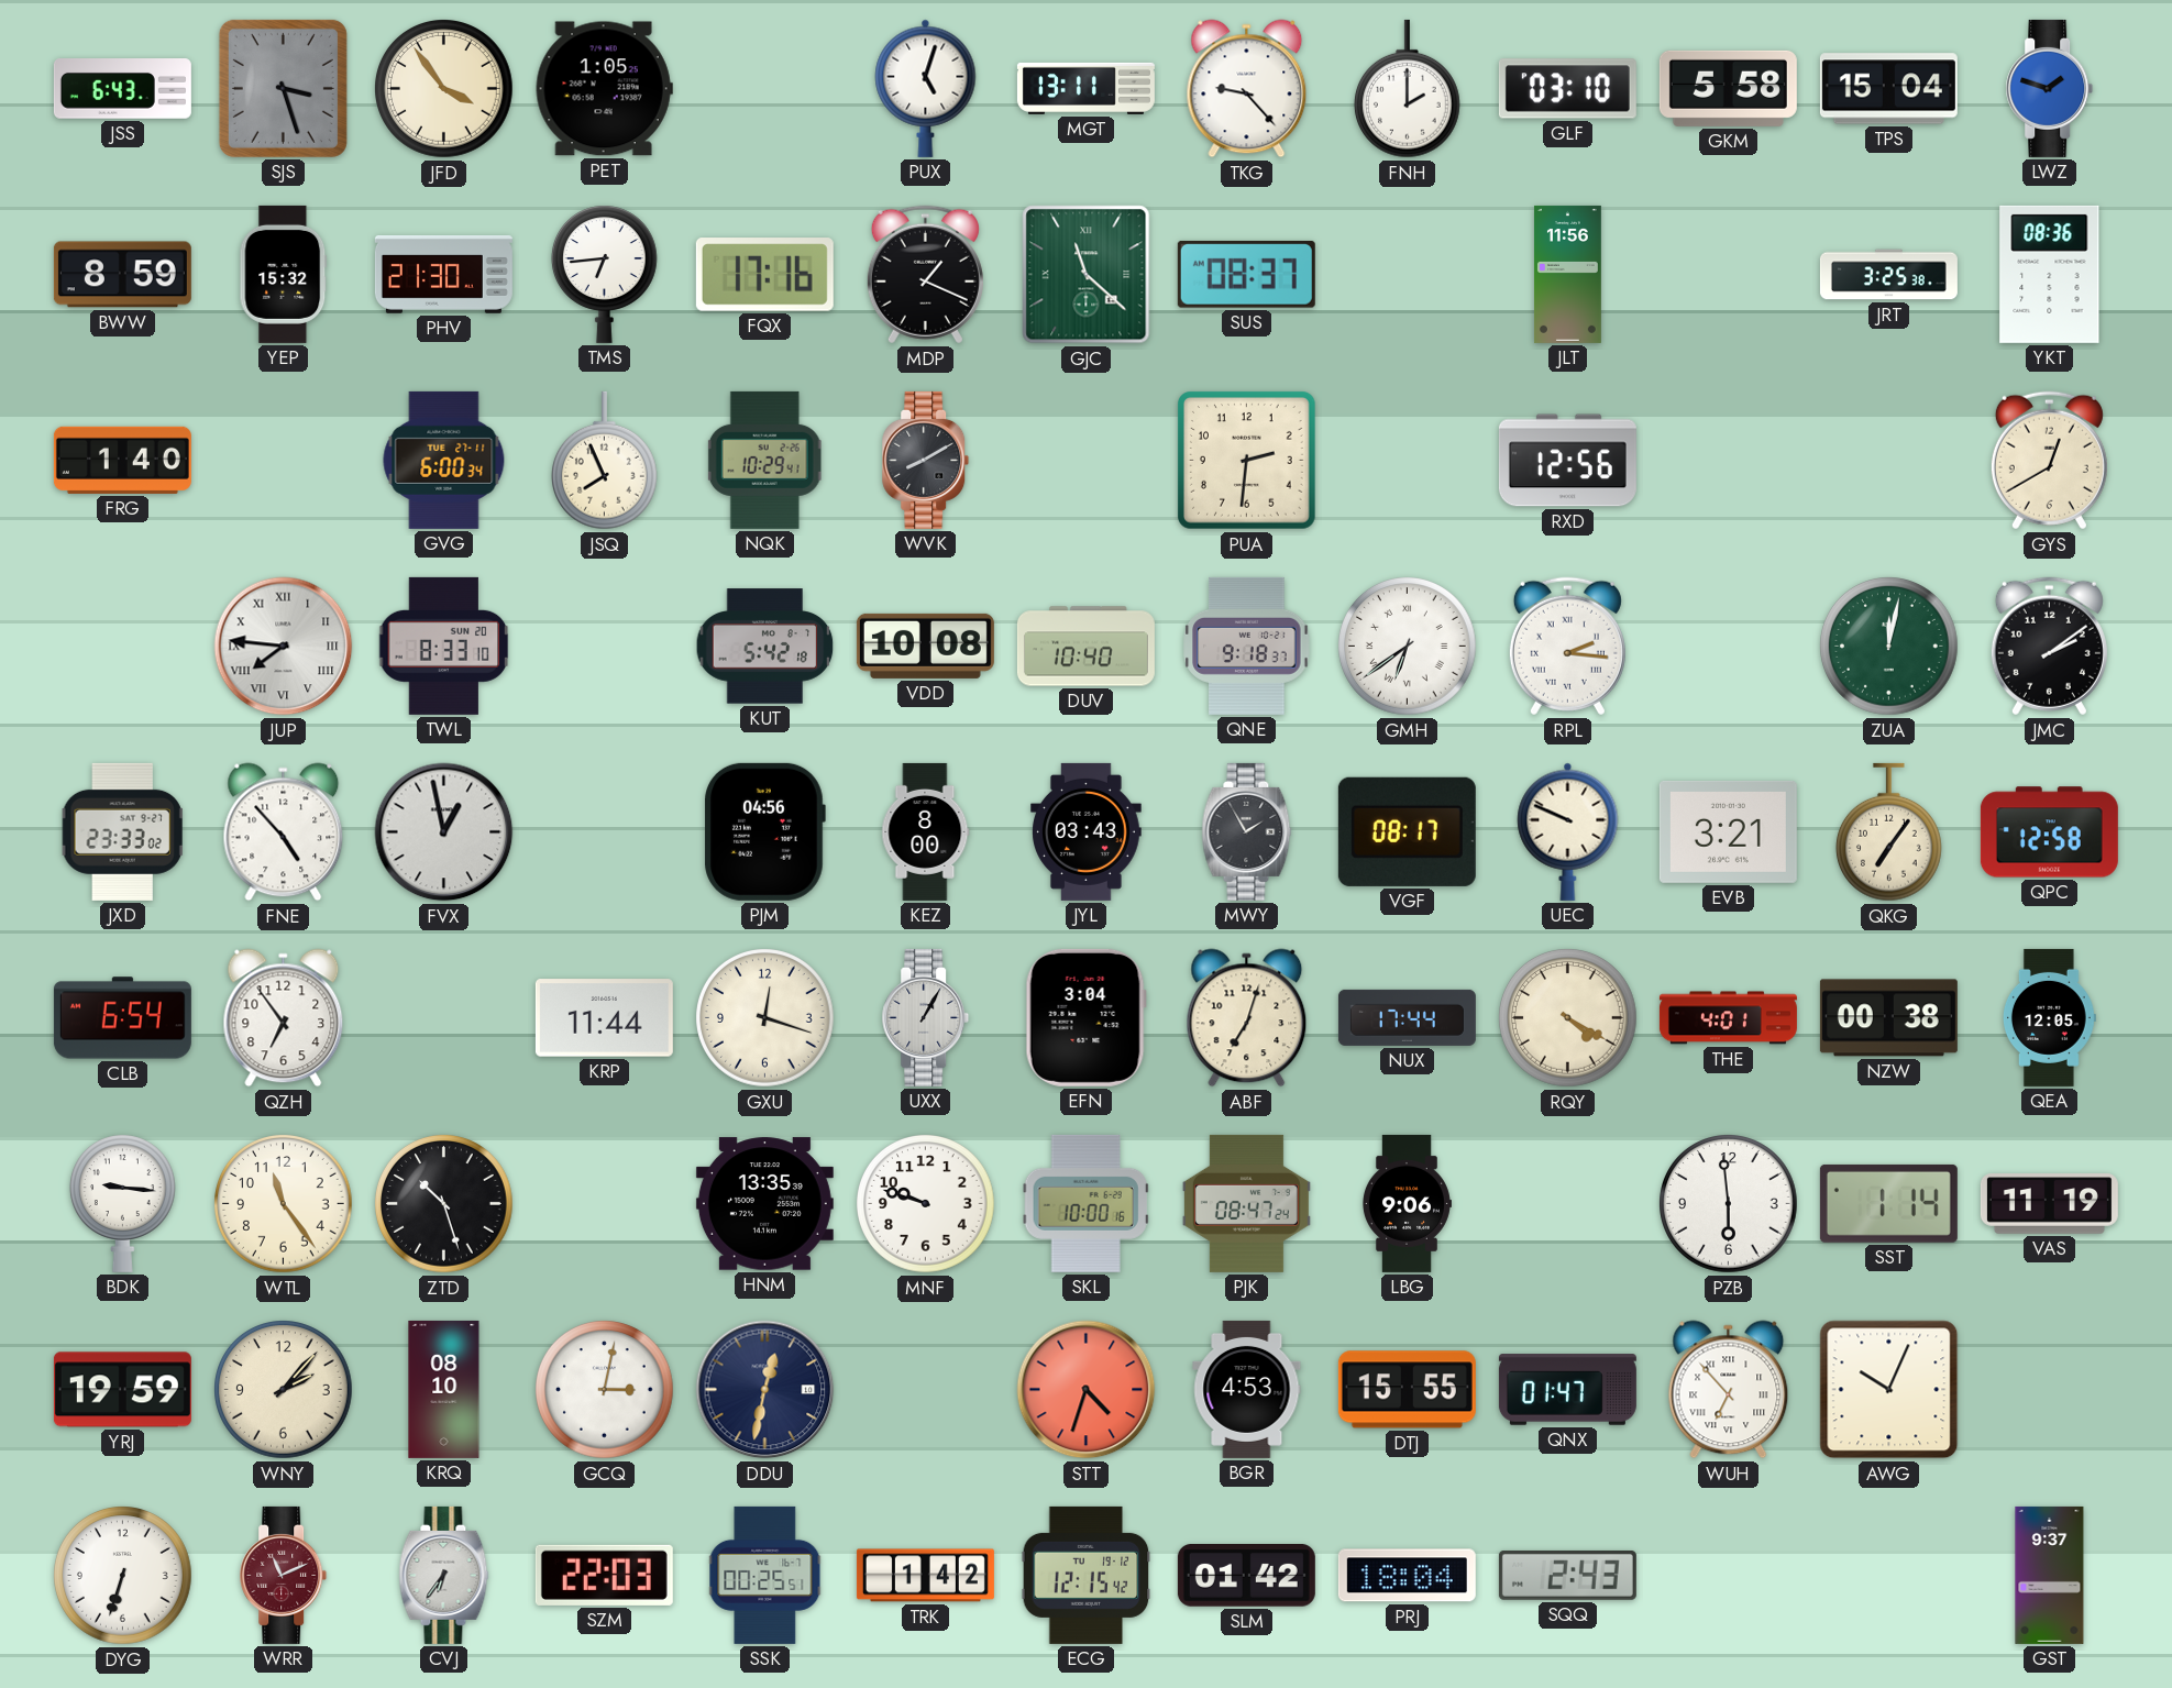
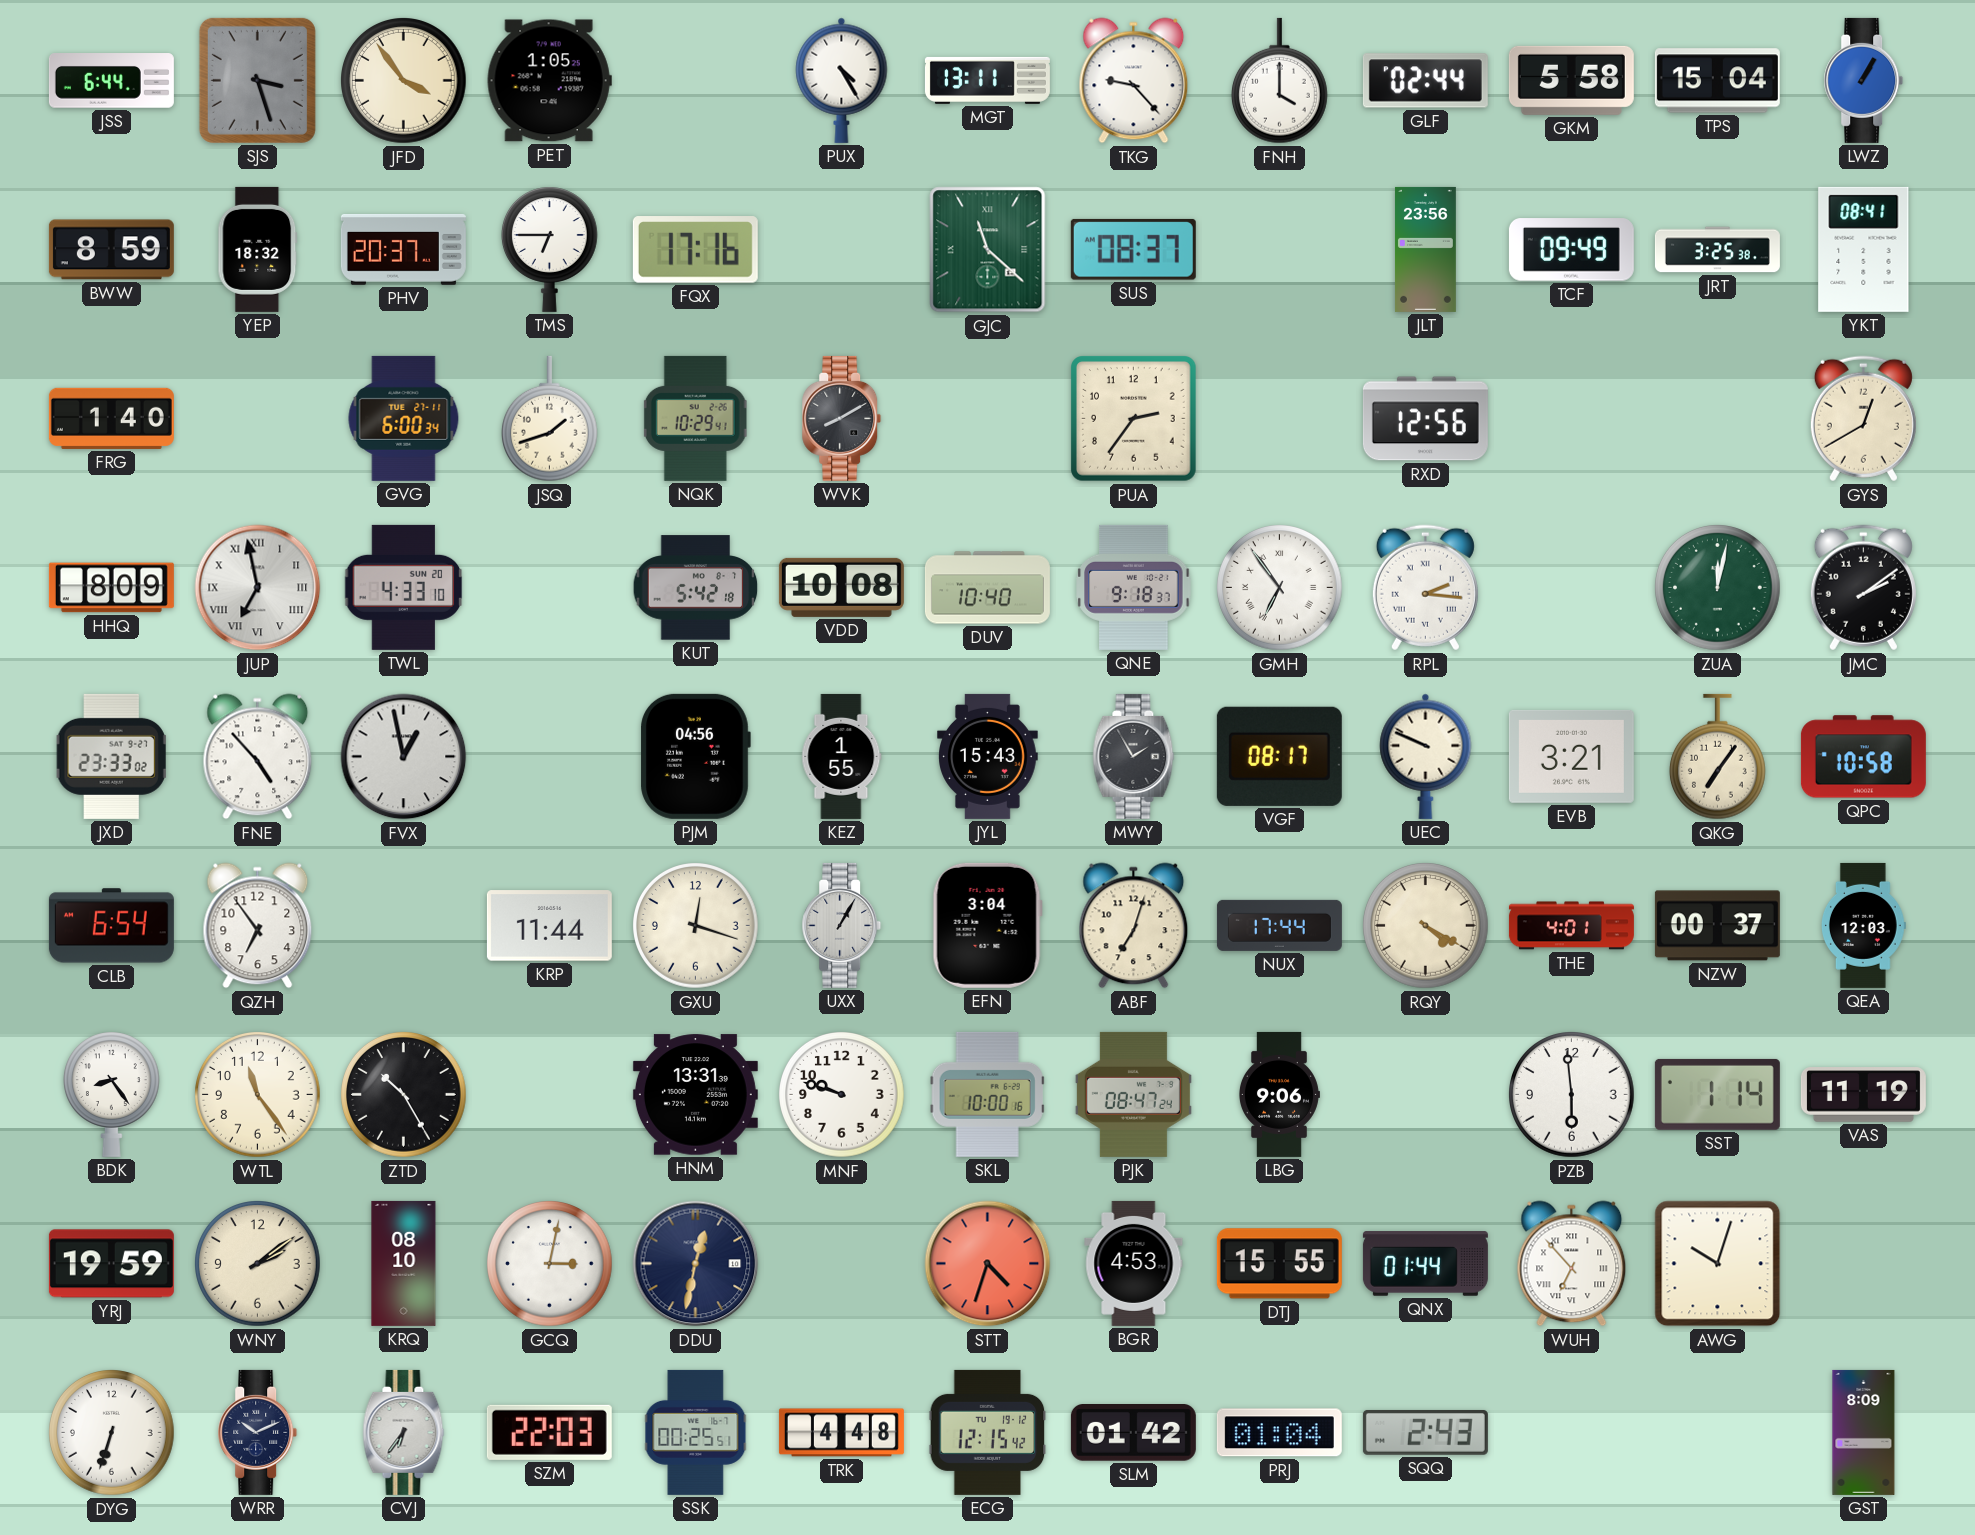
JSS: 6:43 -> 6:44 (111, 81)
PUX: 5:03 -> 4:25 (842, 80)
FNH: 2:00 -> 4:00 (1279, 81)
GLF: 03:10 -> 02:44 (1425, 81)
LWZ: 1:48 -> 1:05 (1864, 80)
YEP: 15:32 -> 18:32 (258, 249)
PHV: 21:30 -> 20:37 (403, 249)
TMS: 6:44 -> 6:45 (549, 249)
MDP: 1:19 -> none (925, 275)
JLT: 11:56 -> 23:56 (1425, 249)
TCF: none -> 09:49 (1571, 250)
YKT: 08:36 -> 08:41 (1864, 249)
JSQ: 7:56 -> 1:42 (549, 419)
PUA: 2:31 -> 2:36 (1134, 419)
HHQ: none -> 8:09 (111, 588)
JUP: 7:46 -> 6:58 (258, 588)
TWL: 8:33 -> 4:33 (404, 587)
GMH: 6:39 -> 6:54 (1280, 588)
KEZ: 8:00 -> 1:55 (842, 756)
JYL: 03:43 -> 15:43 (988, 756)
QPC: 12:58 -> 10:58 (1863, 757)
NZW: 00:38 -> 00:37 (1717, 926)
QEA: 12:05 -> 12:03 (1863, 925)
BDK: 9:16 -> 8:24 (111, 1094)
ZTD: 10:27 -> 10:25 (404, 1095)
HNM: 13:35 -> 13:31 (695, 1095)
WNY: 2:07 -> 2:09 (258, 1264)
QNX: 01:47 -> 01:44 (1425, 1264)
AWG: 10:04 -> 10:03 (1718, 1264)
WRR: 11:11 -> 10:11 (258, 1432)
WRR dial: burgundy -> navy (258, 1432)
TRK: 1:42 -> 4:48 (841, 1433)
PRJ: 18:04 -> 01:04 (1279, 1433)
GST: 9:37 -> 8:09 (1864, 1432)
